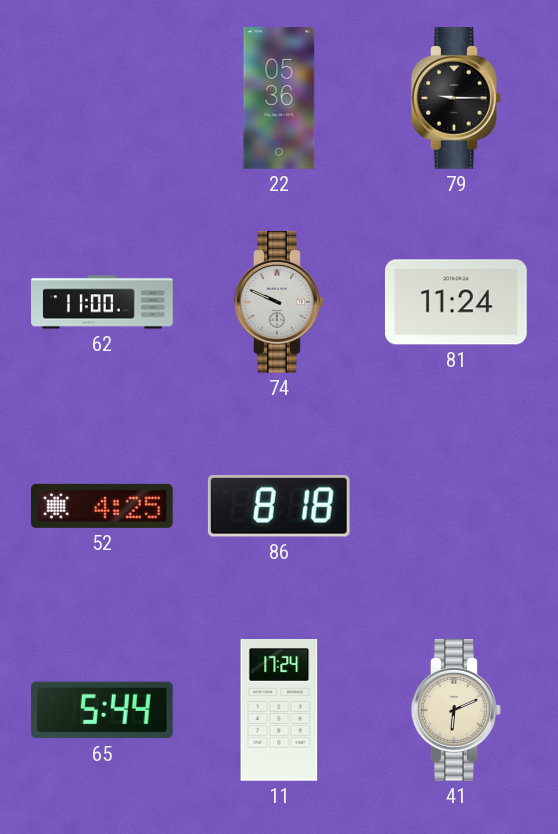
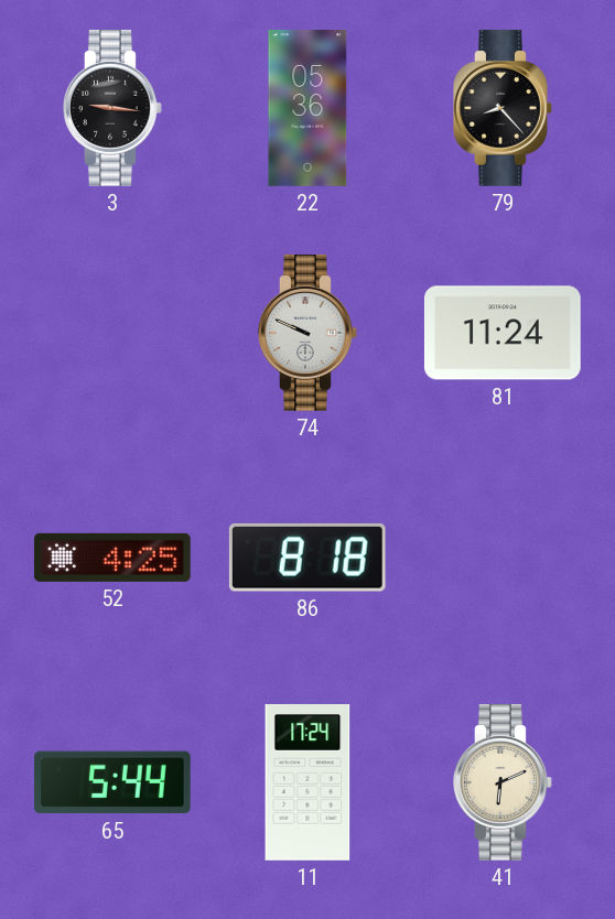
3: none -> 9:16 (114, 109)
79: 9:15 -> 8:23 (504, 109)
62: 11:00 -> none (102, 302)
